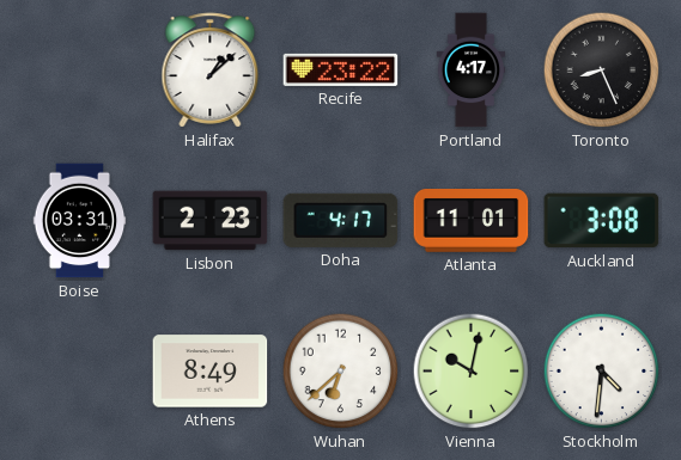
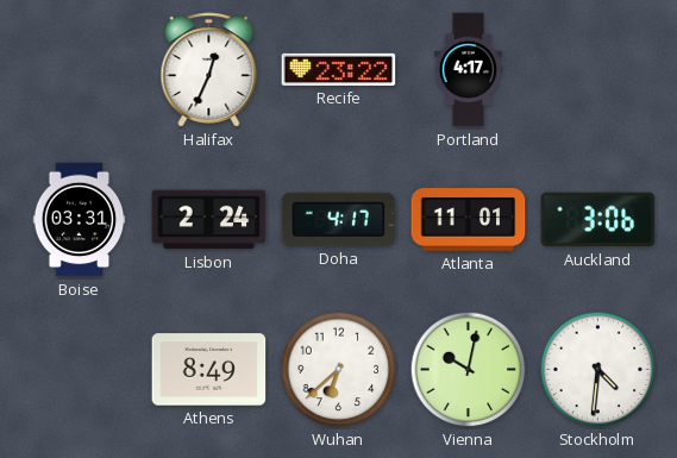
Halifax: 1:08 -> 12:34 (209, 70)
Toronto: 8:26 -> none (602, 70)
Lisbon: 2:23 -> 2:24 (209, 220)
Auckland: 3:08 -> 3:06 (598, 220)
